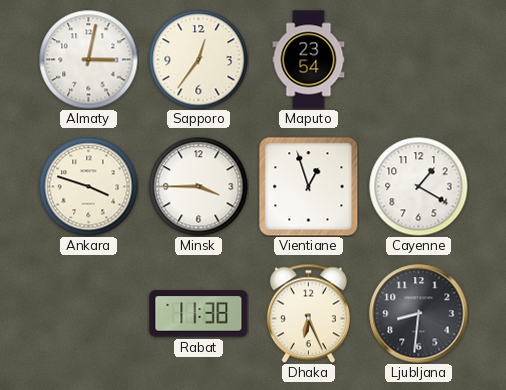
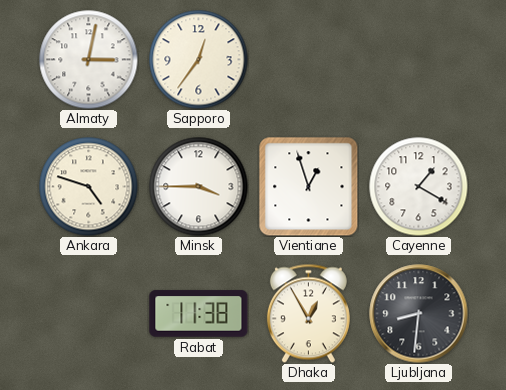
Maputo: 23:54 -> none (309, 60)
Ankara: 3:48 -> 4:48 (89, 187)
Dhaka: 6:26 -> 12:55 (308, 313)
